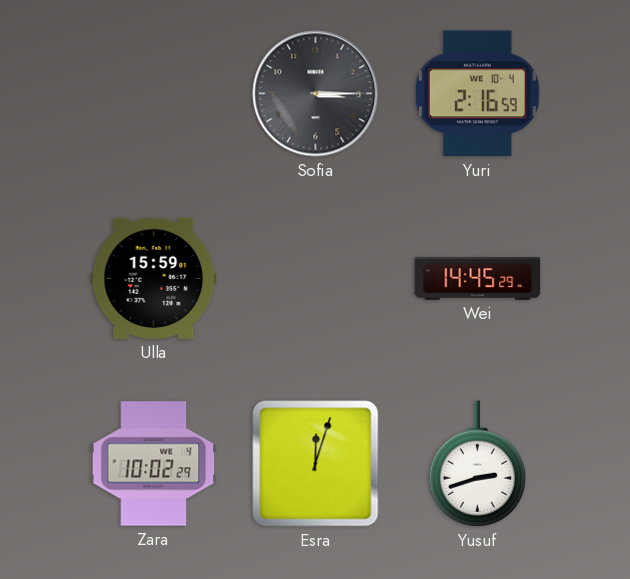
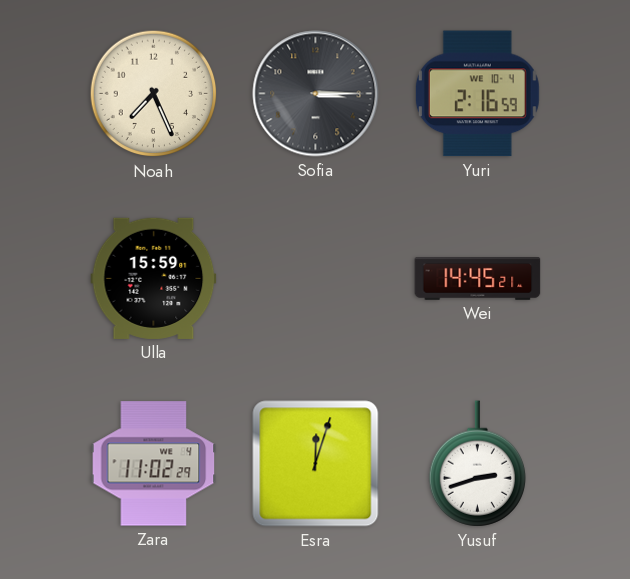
Noah: none -> 7:26 (154, 94)
Wei: 14:45:29 -> 14:45:21 (478, 279)
Zara: 10:02 -> 11:02 (154, 464)
